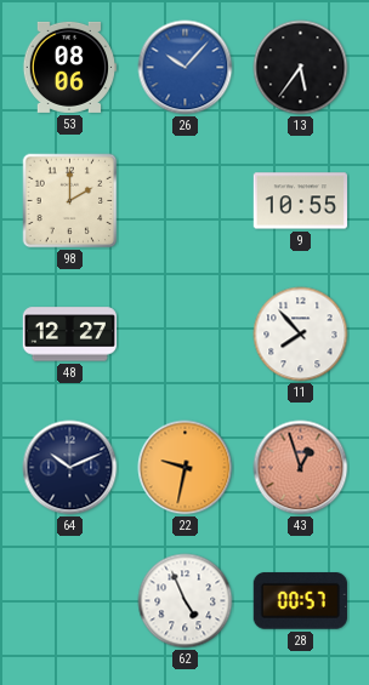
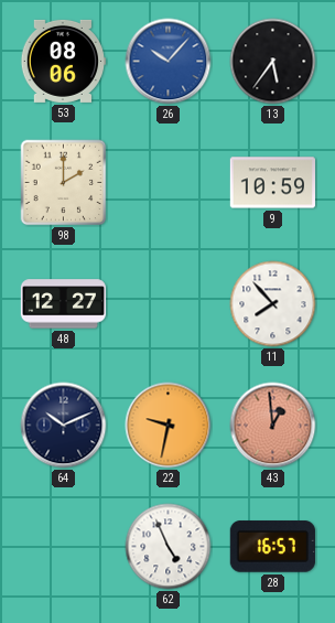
9: 10:55 -> 10:59 (272, 183)
43: 12:57 -> 12:59 (273, 426)
28: 00:57 -> 16:57 (272, 547)
